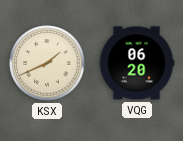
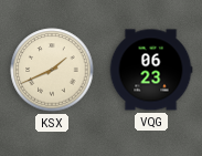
VQG: 06:20 -> 06:23 (151, 70)
